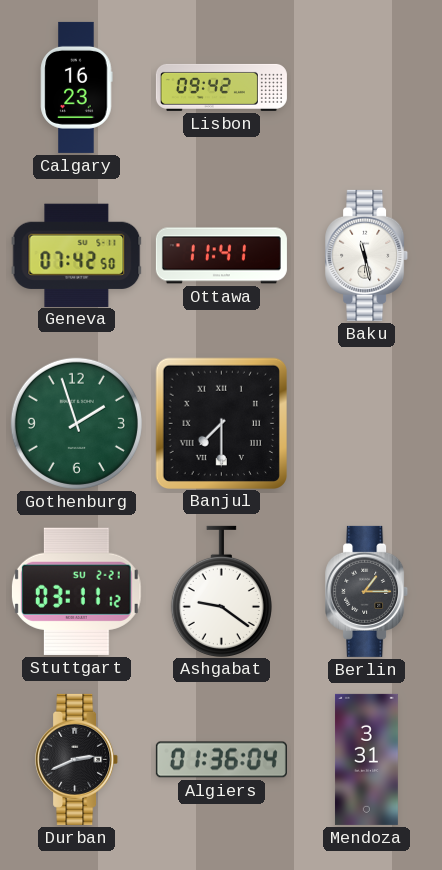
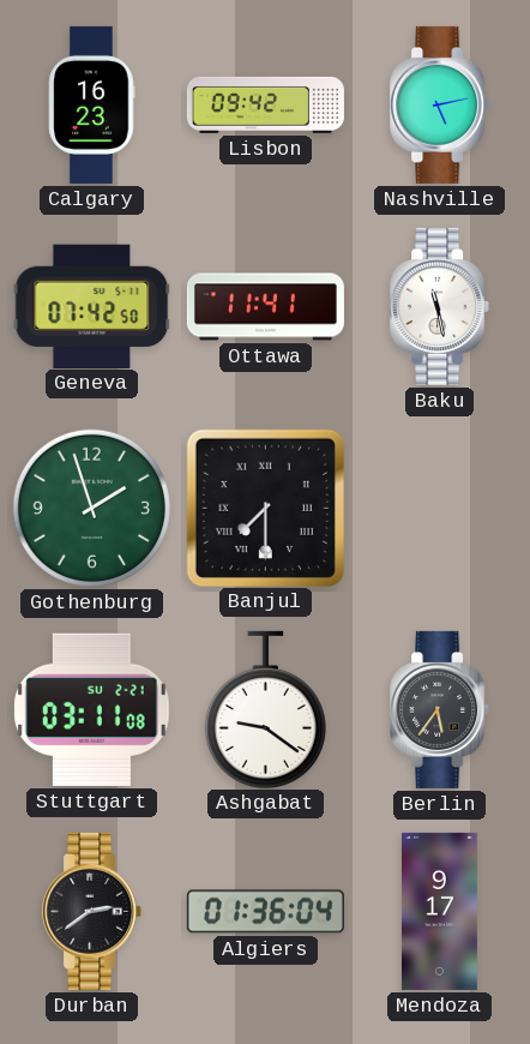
Nashville: none -> 5:13 (440, 104)
Stuttgart: 03:11:12 -> 03:11:08 (91, 709)
Berlin: 1:15 -> 5:36 (440, 709)
Durban: 2:41 -> 2:39 (92, 911)
Mendoza: 3:31 -> 9:17 (439, 911)
